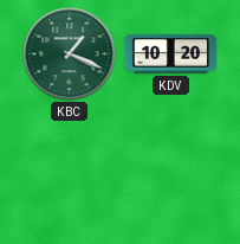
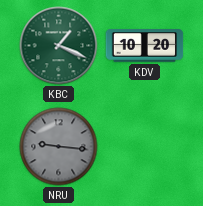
NRU: none -> 9:16 (59, 147)
